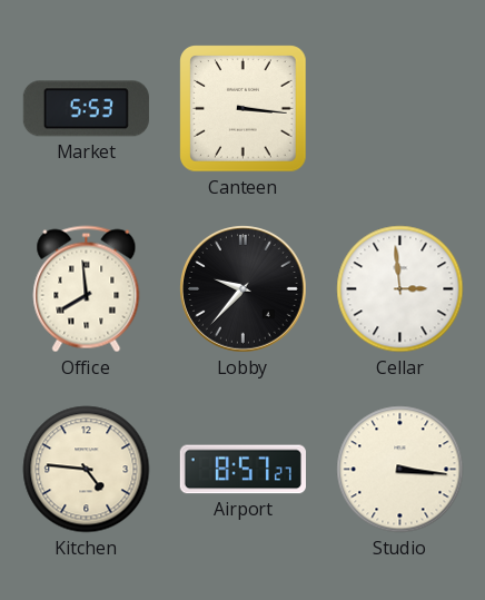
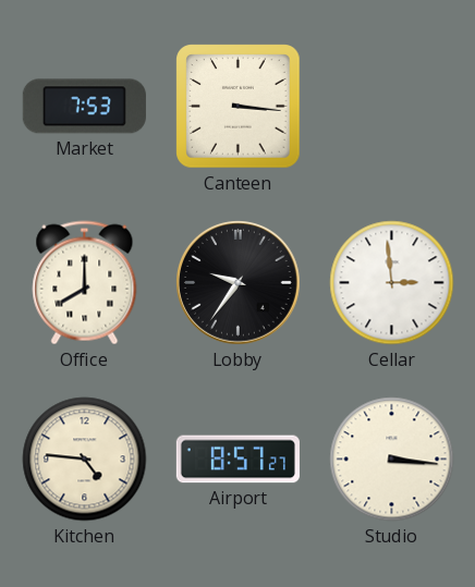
Market: 5:53 -> 7:53 (84, 107)
Office: 7:59 -> 8:00 (85, 283)
Lobby: 9:37 -> 9:36 (239, 283)
